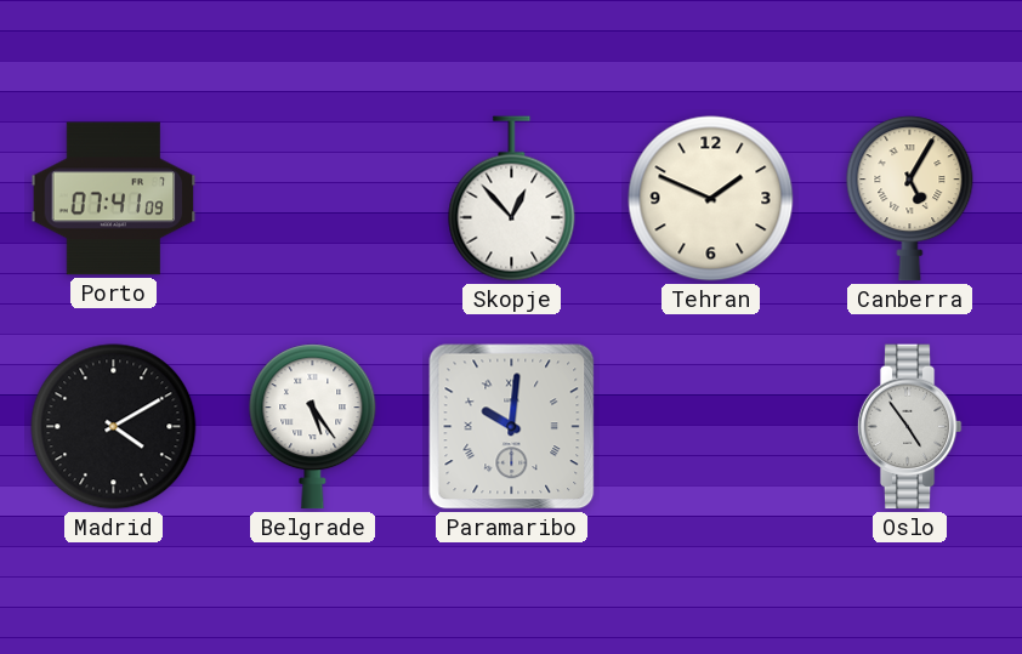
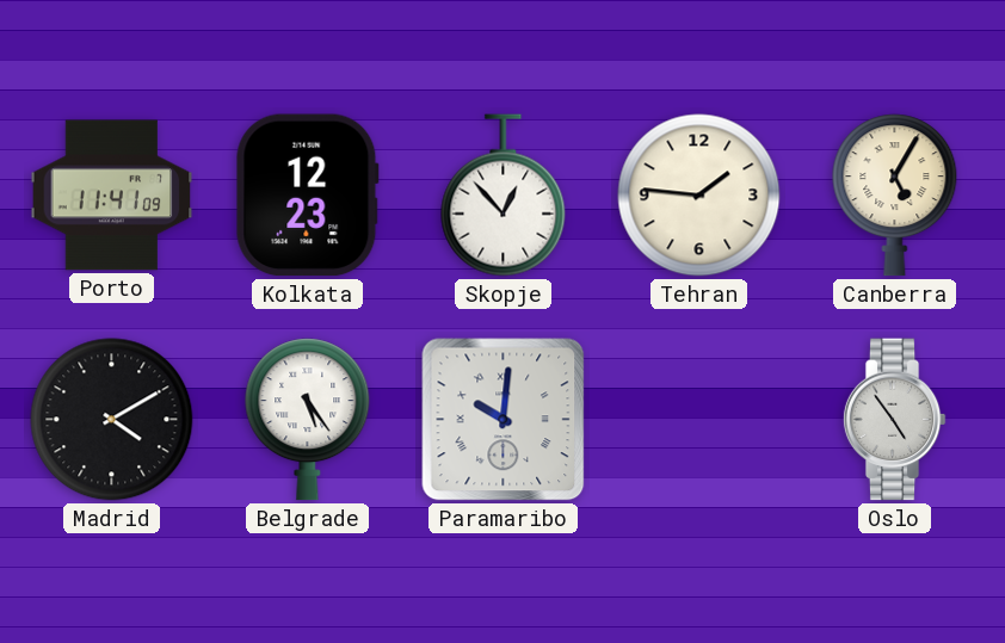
Porto: 07:41 -> 11:41 (112, 196)
Kolkata: none -> 12:23 (307, 196)
Tehran: 1:49 -> 1:46 (699, 196)
